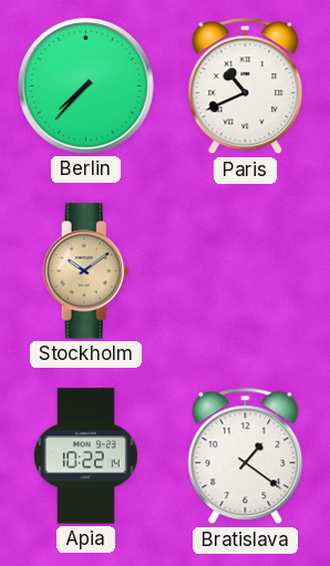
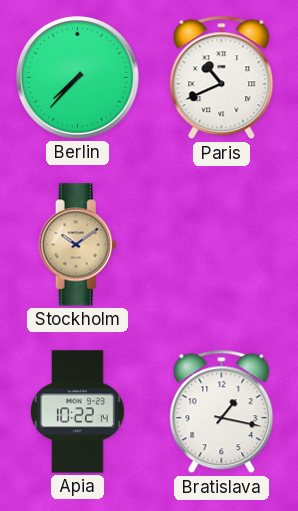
Bratislava: 1:21 -> 1:17 (222, 412)
